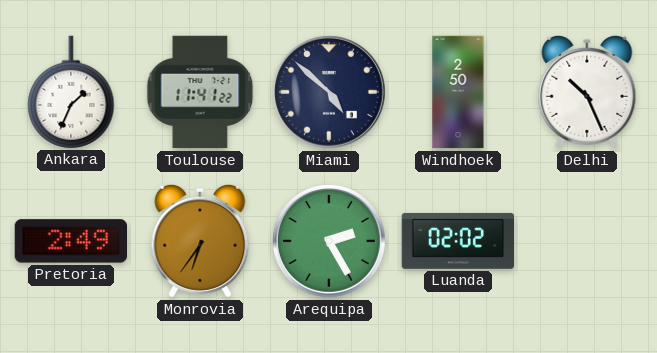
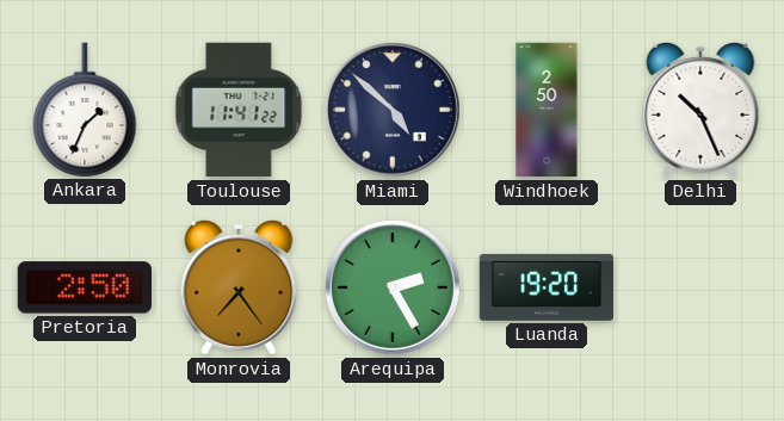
Pretoria: 2:49 -> 2:50 (84, 287)
Monrovia: 6:36 -> 7:24 (239, 287)
Luanda: 02:02 -> 19:20 (545, 287)
